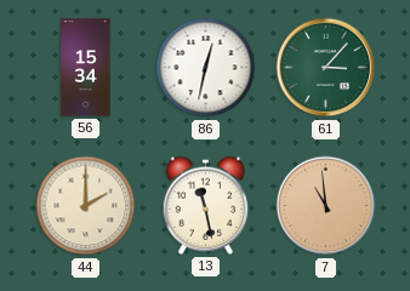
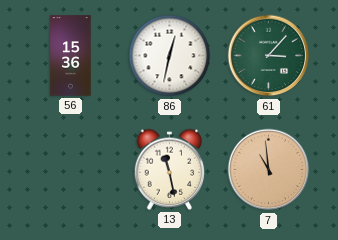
56: 15:34 -> 15:36 (71, 56)
44: 2:00 -> none (86, 206)
